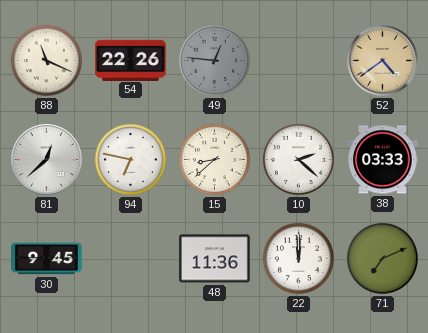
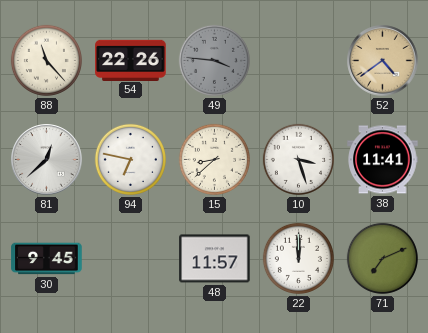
88: 11:19 -> 11:23 (46, 60)
49: 12:46 -> 3:46 (214, 60)
10: 2:22 -> 3:27 (298, 159)
38: 03:33 -> 11:41 (383, 160)
48: 11:36 -> 11:57 (215, 259)
